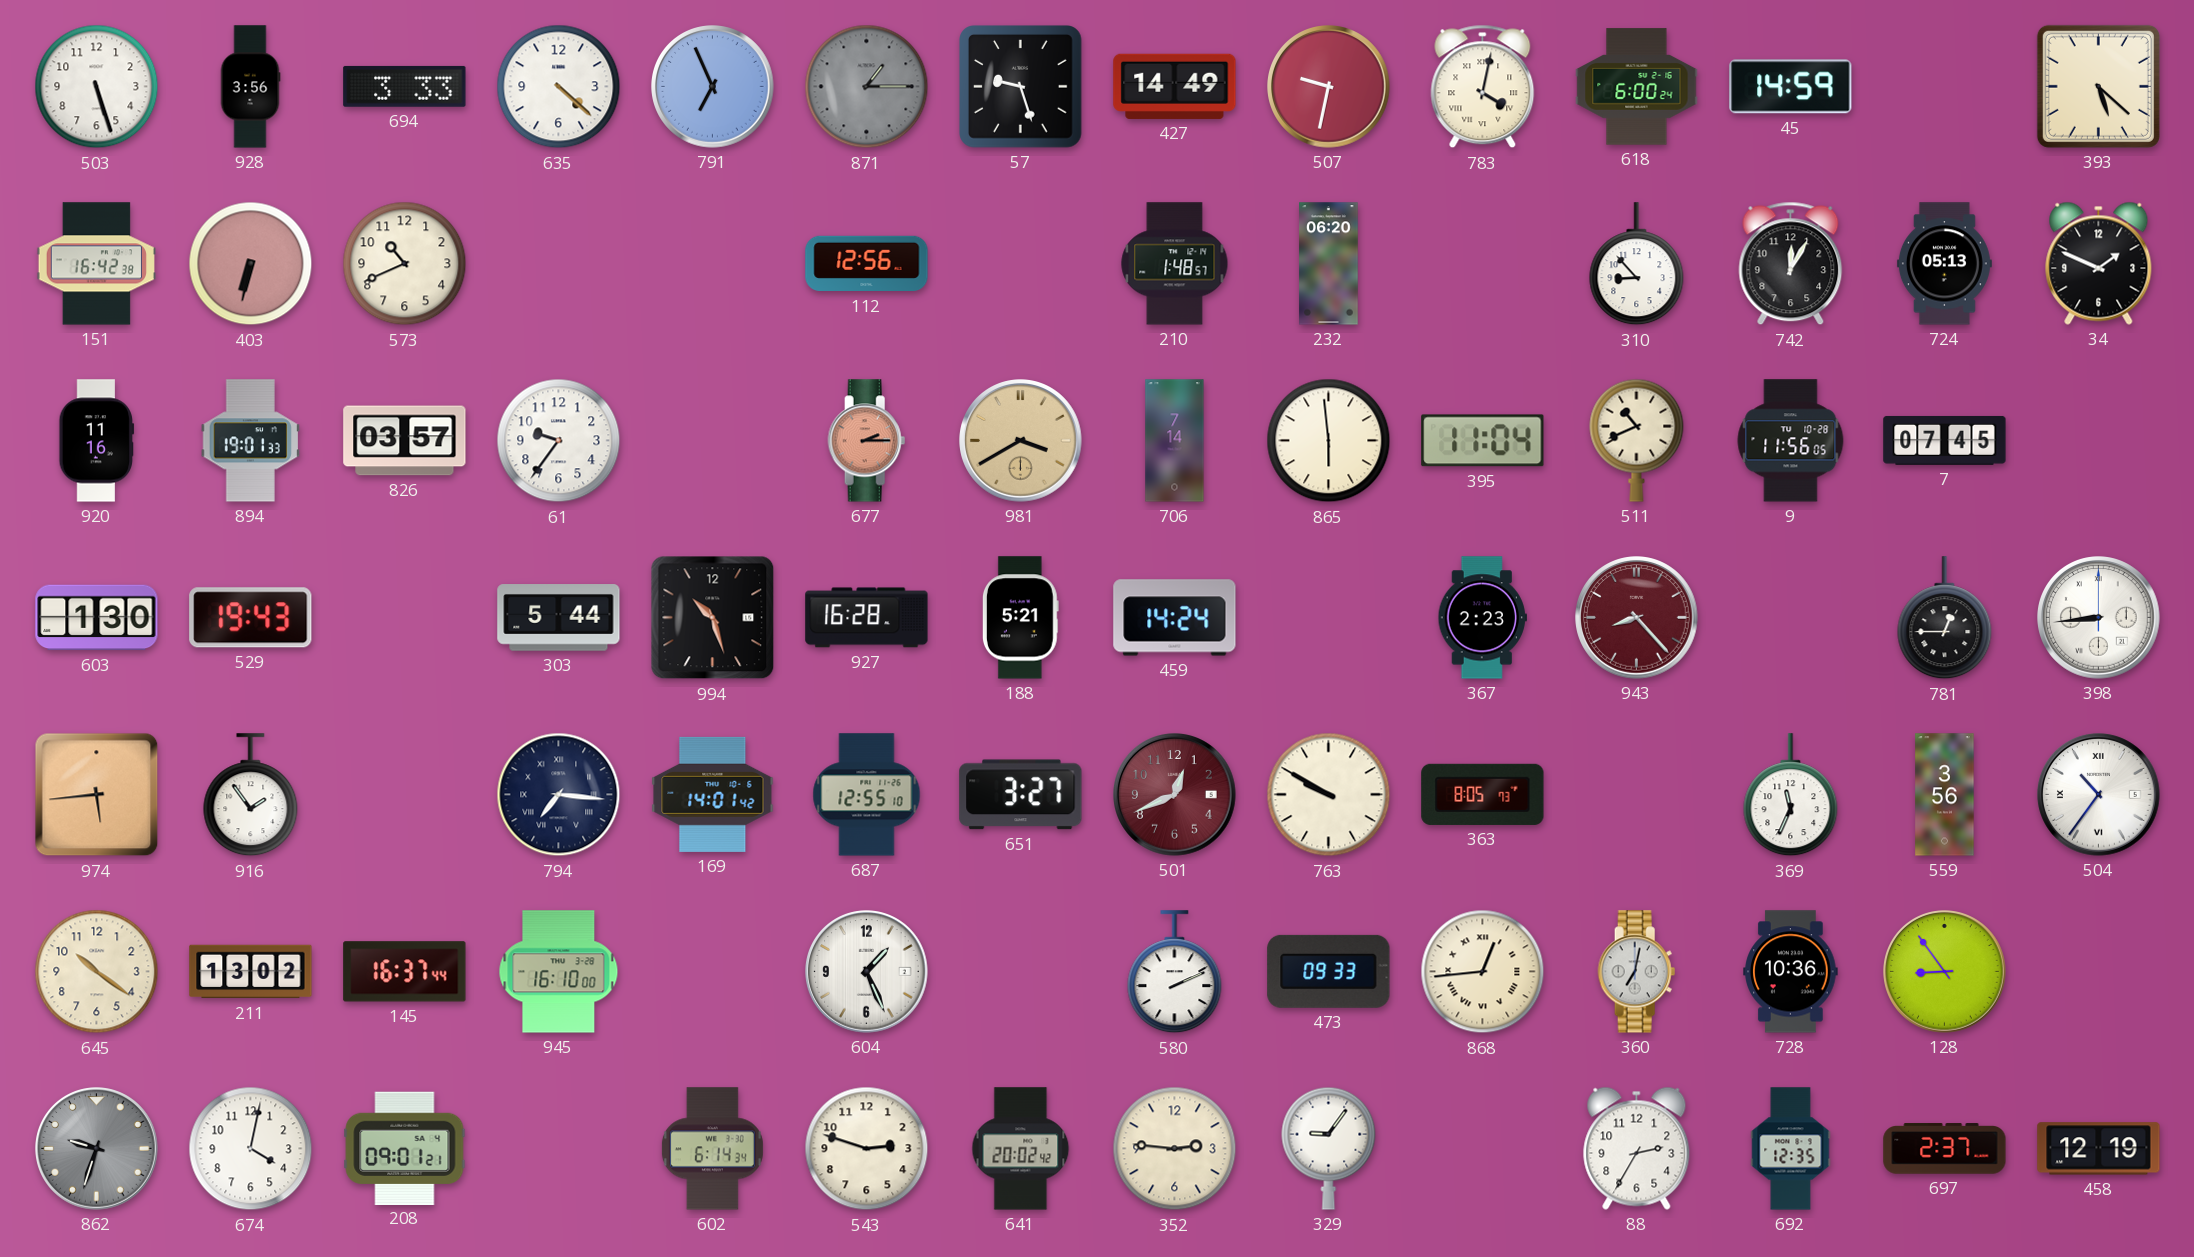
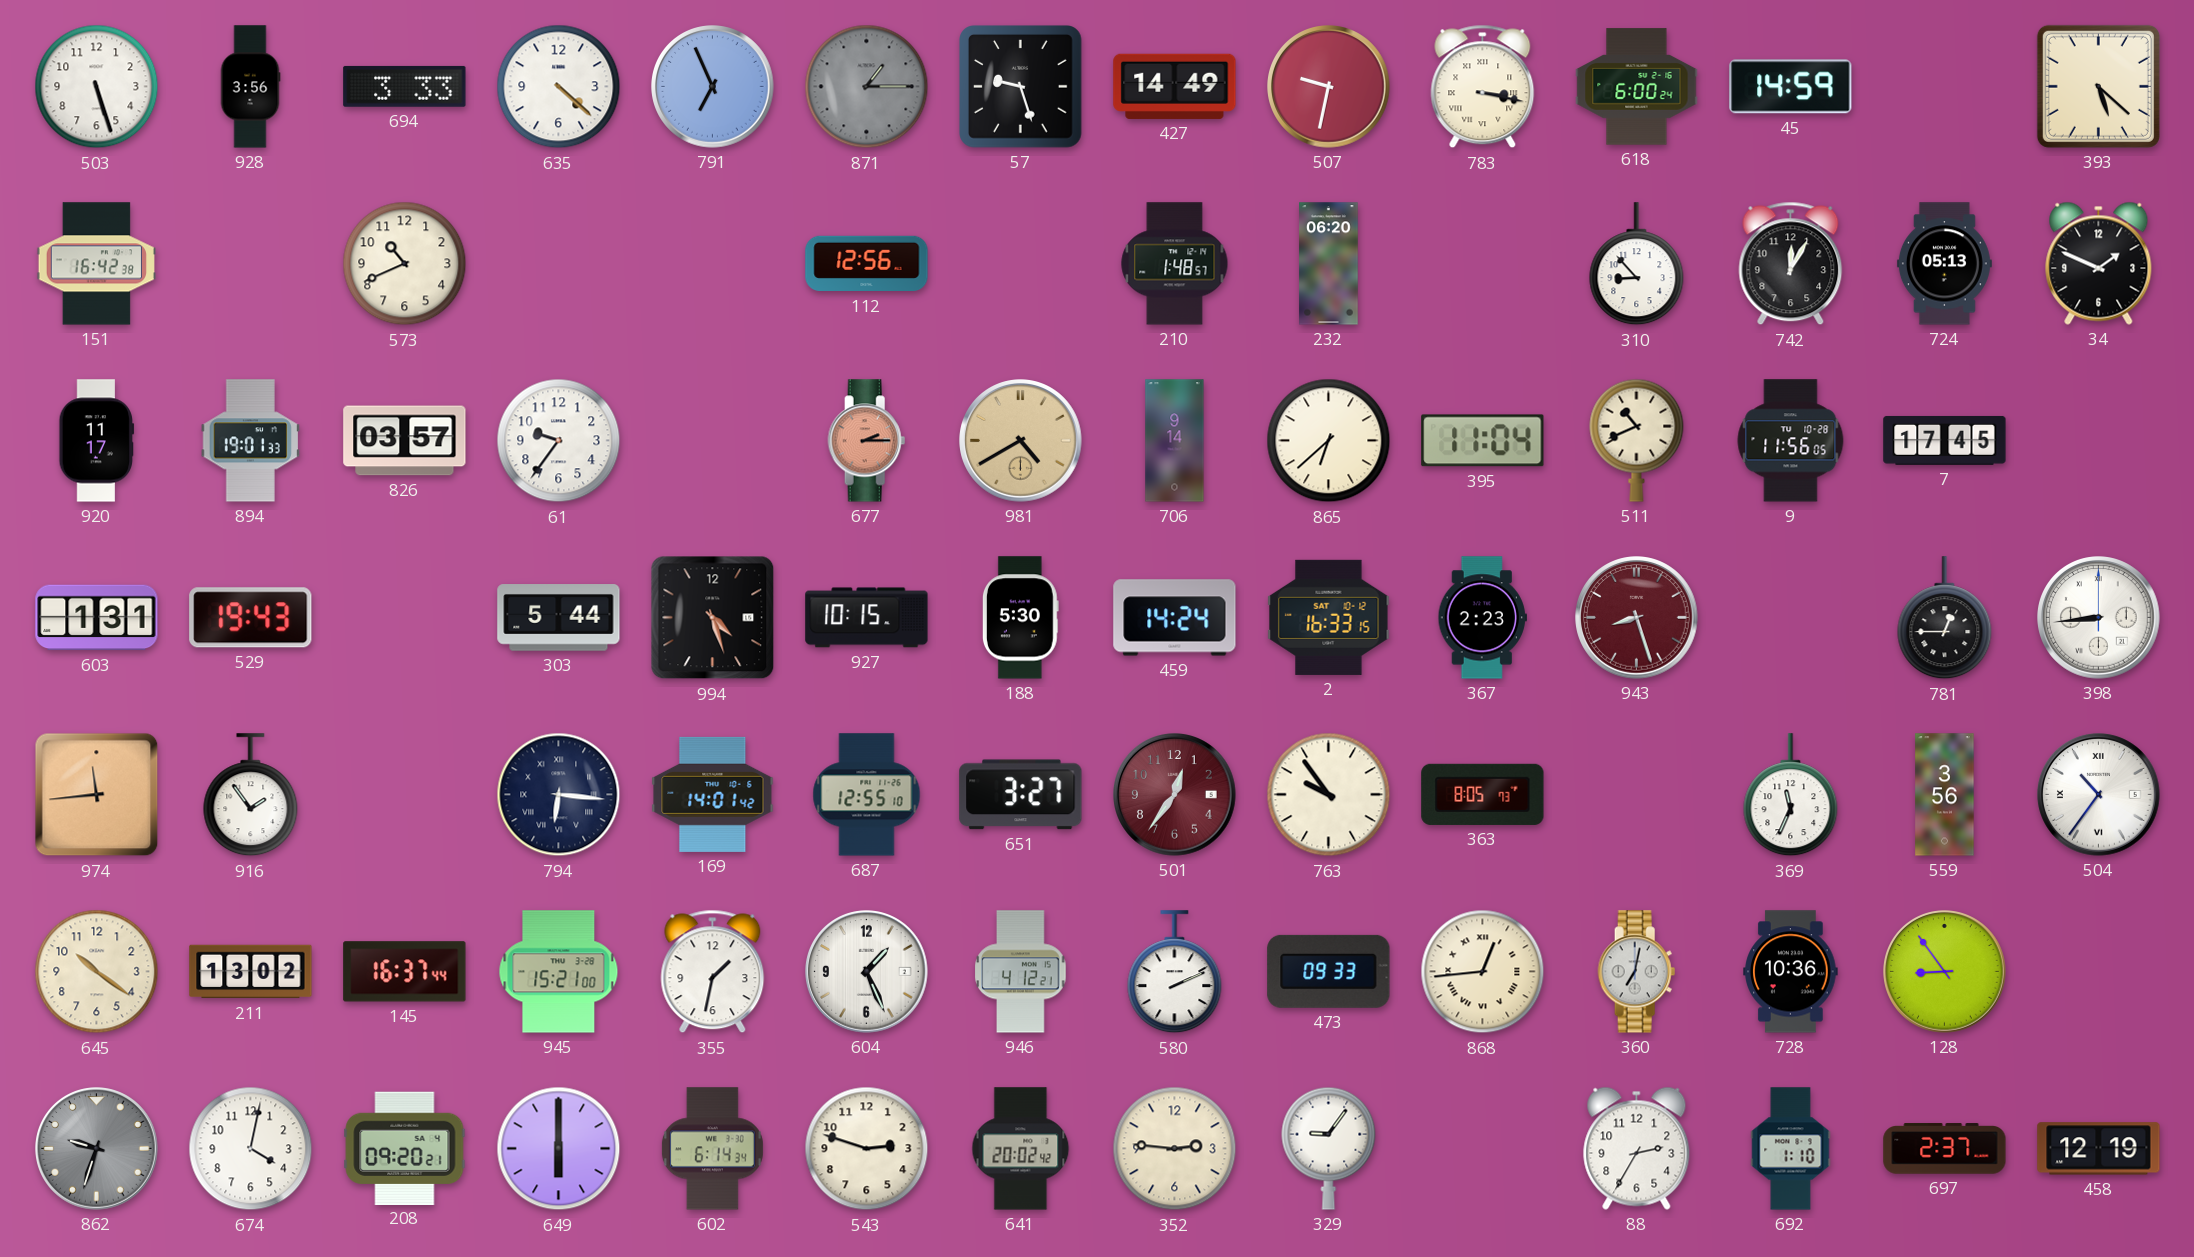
783: 4:02 -> 3:17 (1483, 87)
403: 6:32 -> none (251, 264)
920: 11:16 -> 11:17 (97, 441)
981: 3:40 -> 4:40 (1021, 441)
706: 7:14 -> 9:14 (1175, 441)
865: 5:59 -> 6:38 (1329, 441)
7: 07:45 -> 17:45 (1945, 440)
603: 1:30 -> 1:31 (97, 618)
994: 10:27 -> 4:27 (713, 618)
927: 16:28 -> 10:15 (867, 618)
188: 5:21 -> 5:30 (1020, 618)
2: none -> 16:33 (1329, 617)
943: 8:23 -> 8:27 (1637, 618)
974: 5:44 -> 11:44 (97, 795)
794: 7:16 -> 6:16 (559, 795)
501: 12:41 -> 12:36 (1175, 795)
763: 9:50 -> 9:54 (1329, 795)
945: 16:10 -> 15:21 (559, 972)
355: none -> 1:32 (713, 972)
946: none -> 4:12 (1021, 972)
208: 09:01 -> 09:20 (405, 1148)
649: none -> 6:00 (559, 1149)
692: 12:35 -> 1:10 (1791, 1149)
